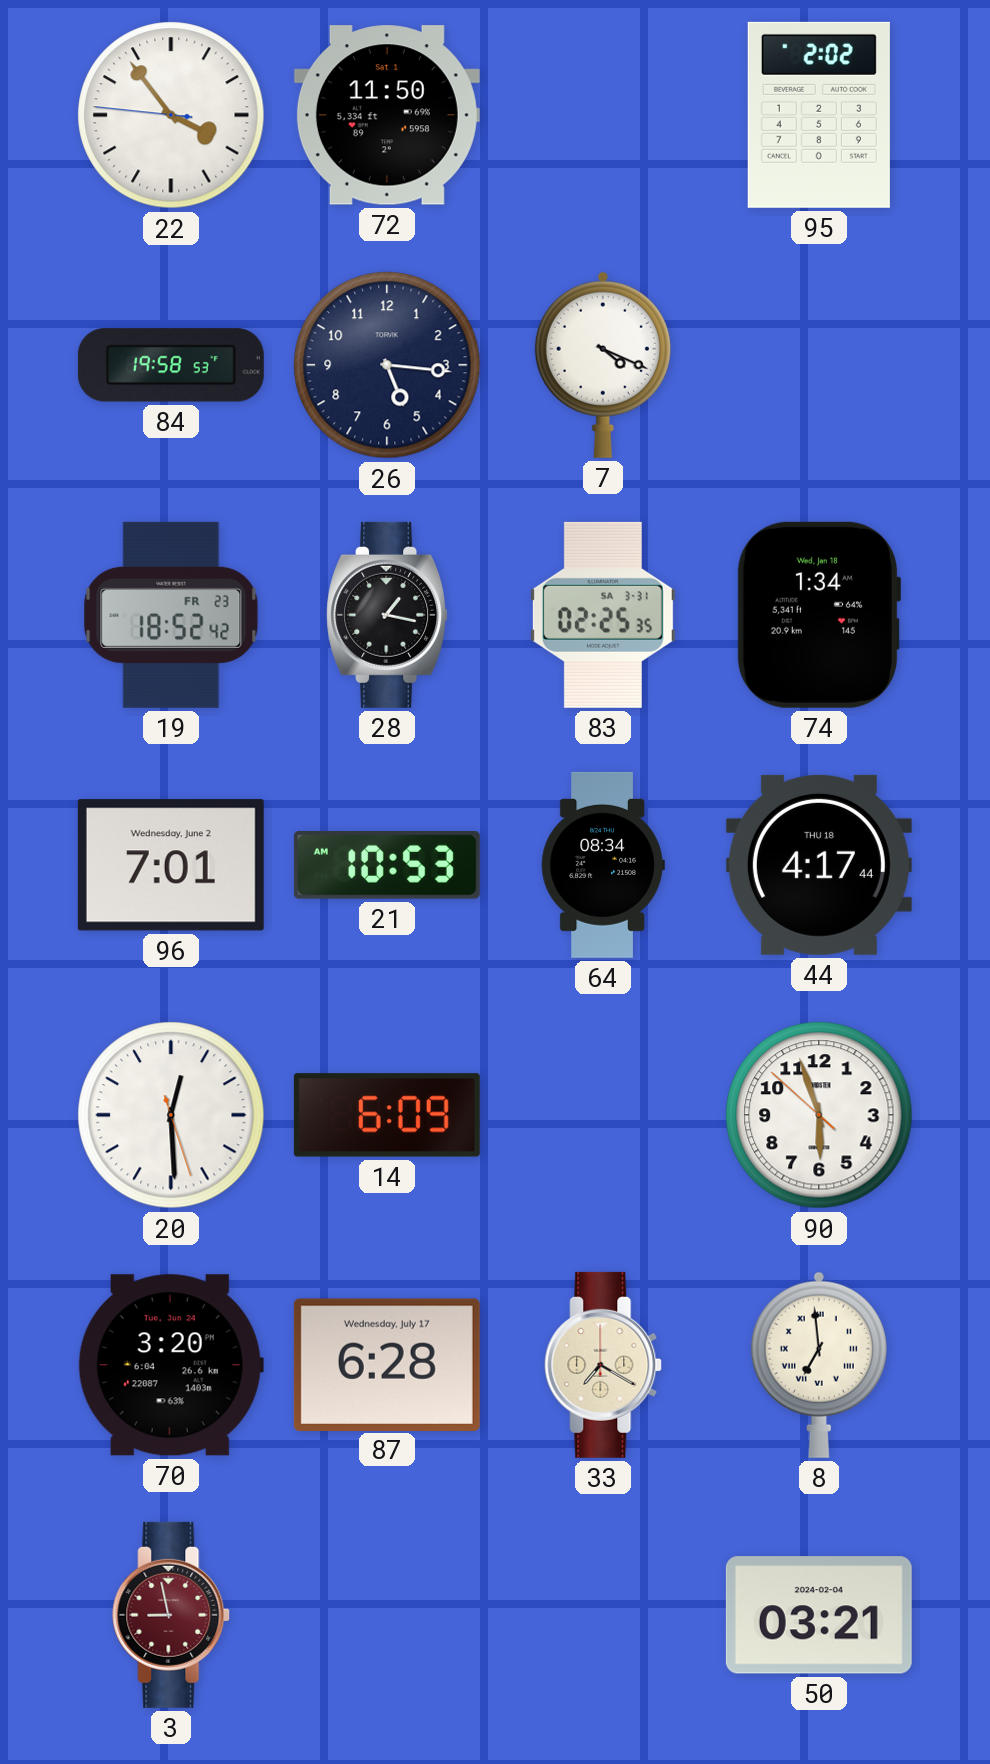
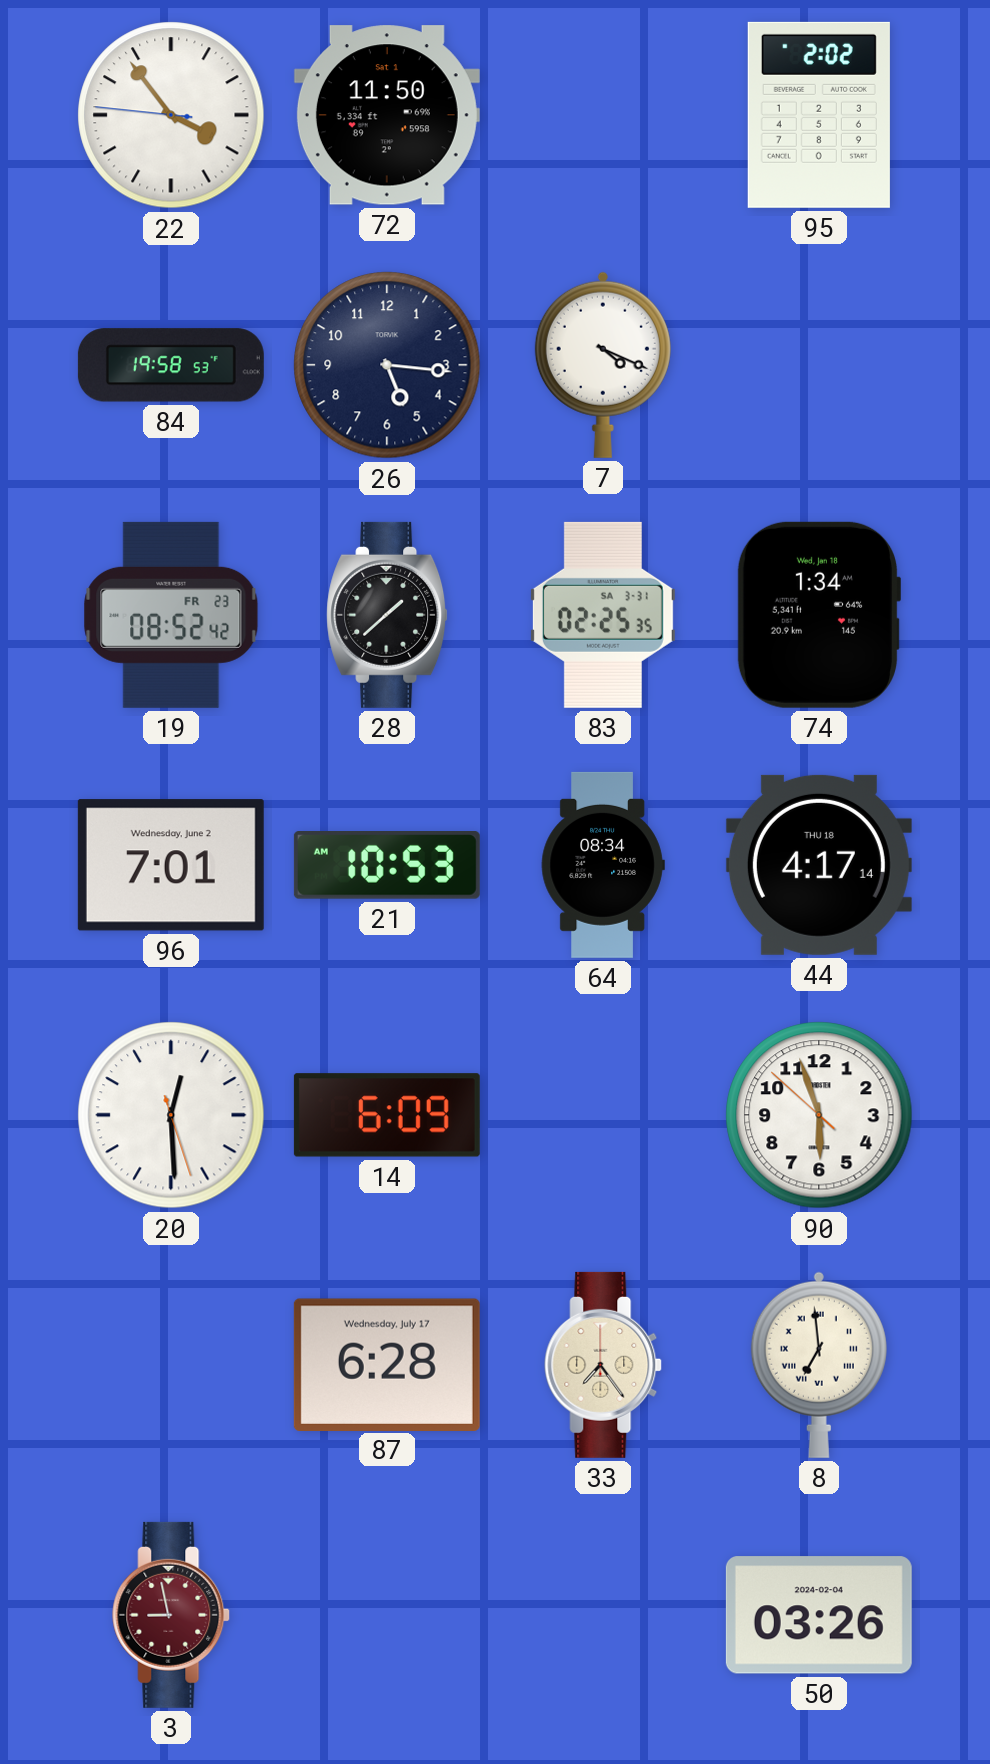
19: 18:52 -> 08:52 (171, 615)
28: 1:17 -> 1:38 (388, 615)
44: 4:17:44 -> 4:17:14 (819, 865)
70: 3:20 -> none (171, 1365)
33: 7:20 -> 7:24 (604, 1365)
50: 03:21 -> 03:26 (819, 1615)
